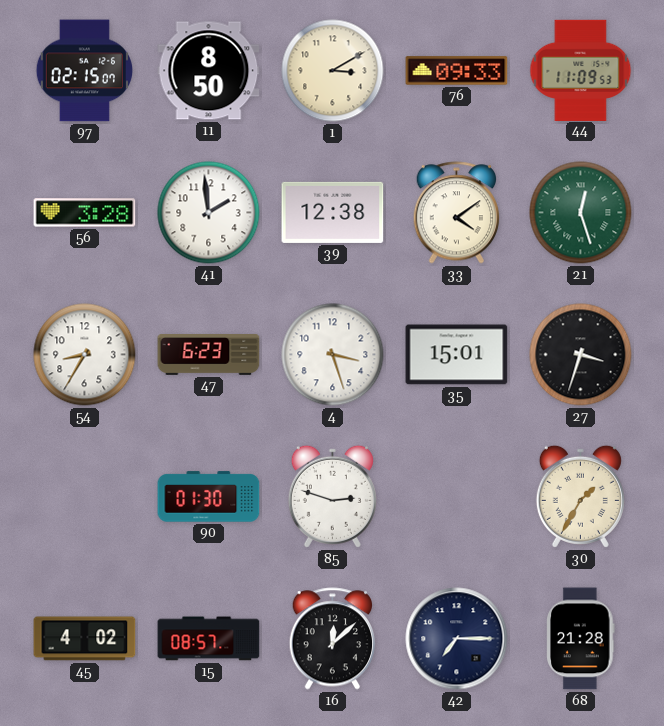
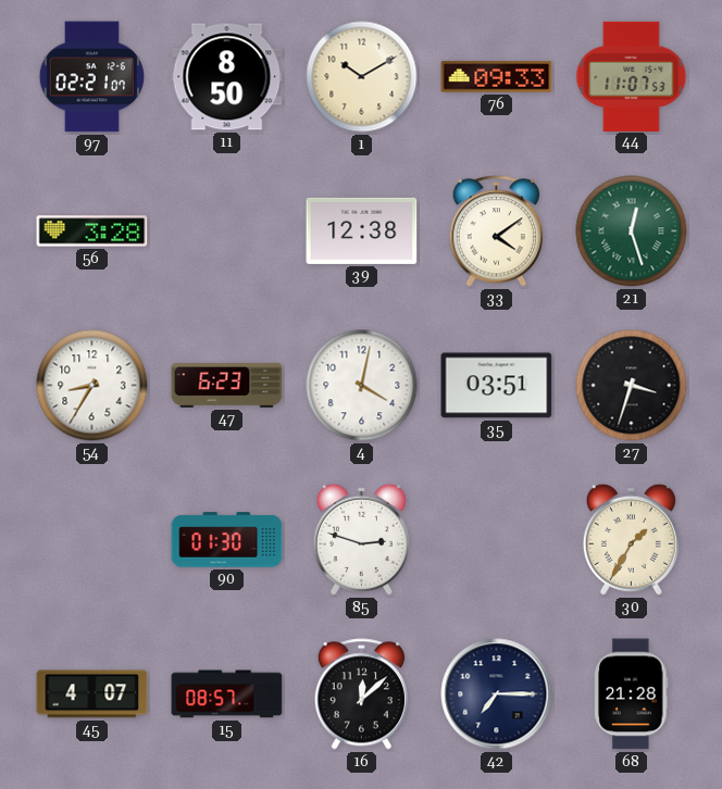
97: 02:15 -> 02:21 (91, 77)
1: 3:10 -> 10:10 (362, 77)
44: 11:09 -> 11:07 (632, 76)
41: 1:59 -> none (209, 213)
4: 3:27 -> 4:02 (362, 386)
35: 15:01 -> 03:51 (497, 386)
45: 4:02 -> 4:07 (92, 694)
